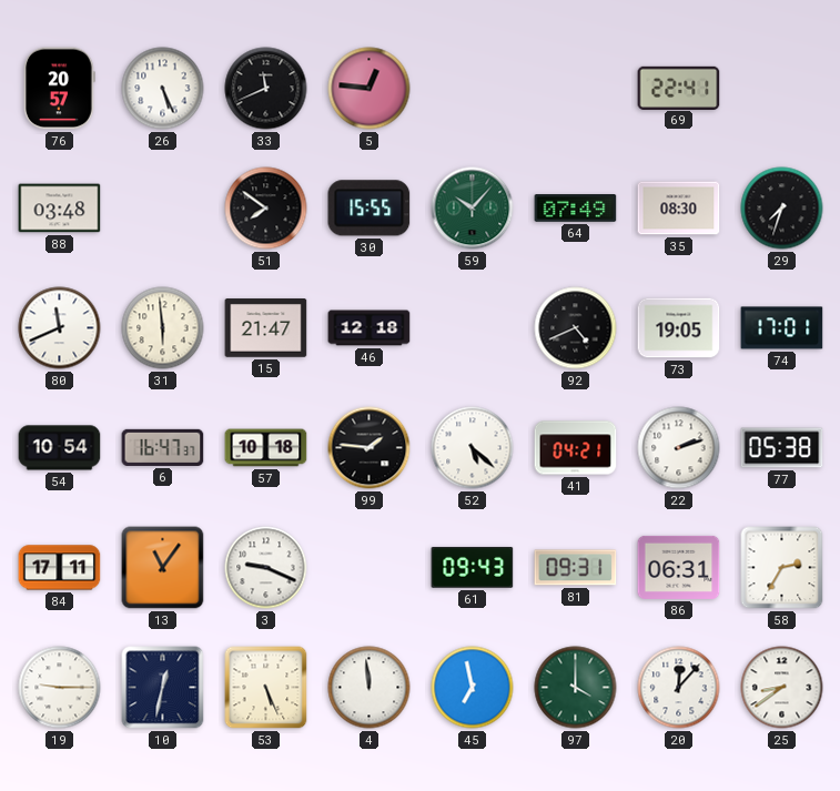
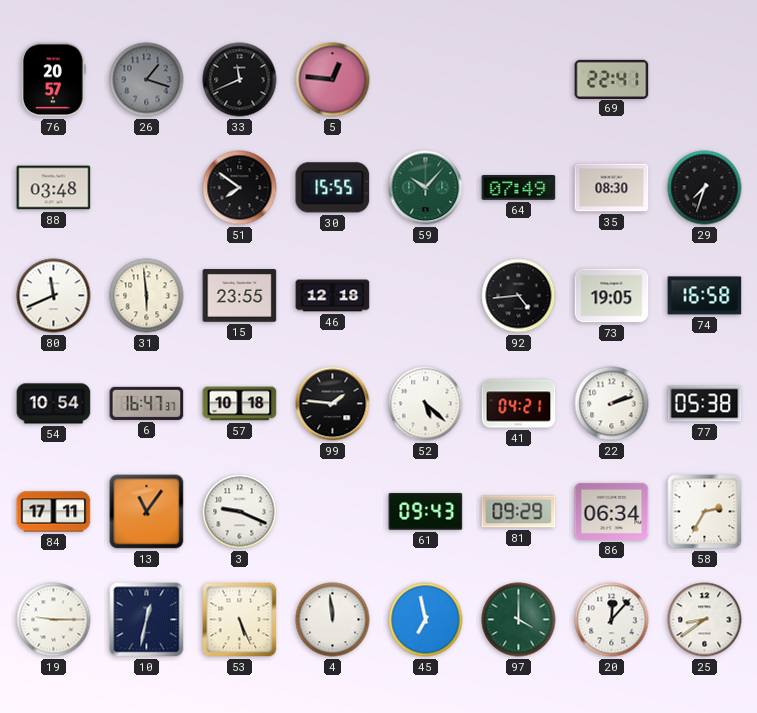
26: 5:26 -> 1:18 (147, 80)
26 dial: white -> grey (147, 80)
15: 21:47 -> 23:55 (240, 296)
92: 4:41 -> 4:44 (519, 296)
74: 17:01 -> 16:58 (705, 296)
81: 09:31 -> 09:29 (519, 512)
86: 06:31 -> 06:34 (612, 511)
